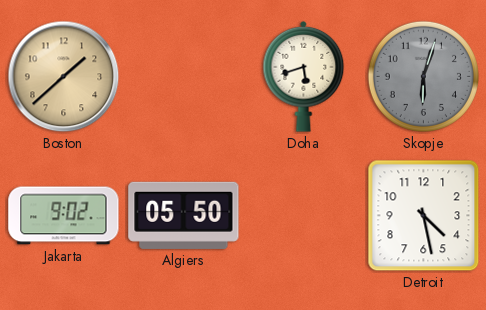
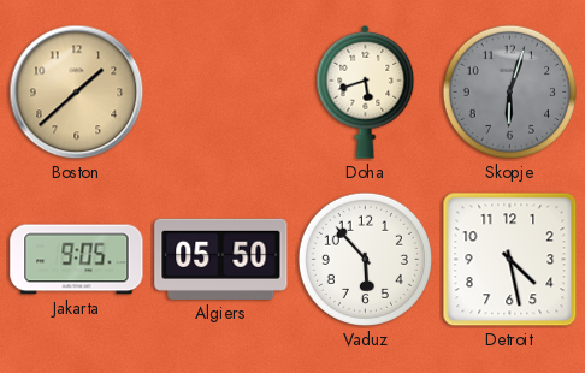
Jakarta: 9:02 -> 9:05 (77, 260)
Vaduz: none -> 5:53 (365, 259)
